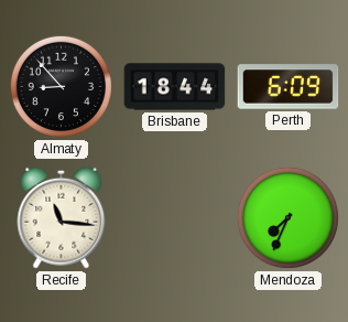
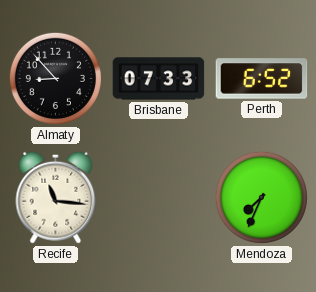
Brisbane: 18:44 -> 07:33 (159, 79)
Perth: 6:09 -> 6:52 (262, 79)
